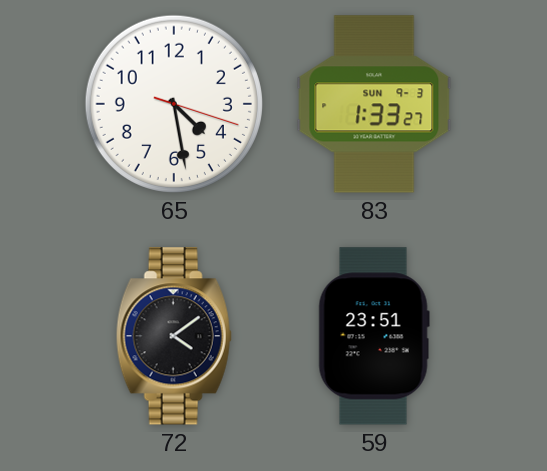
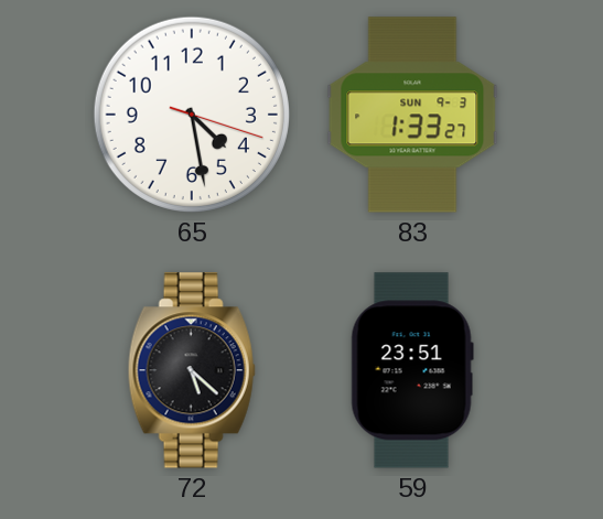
72: 4:09 -> 5:22 (192, 370)
